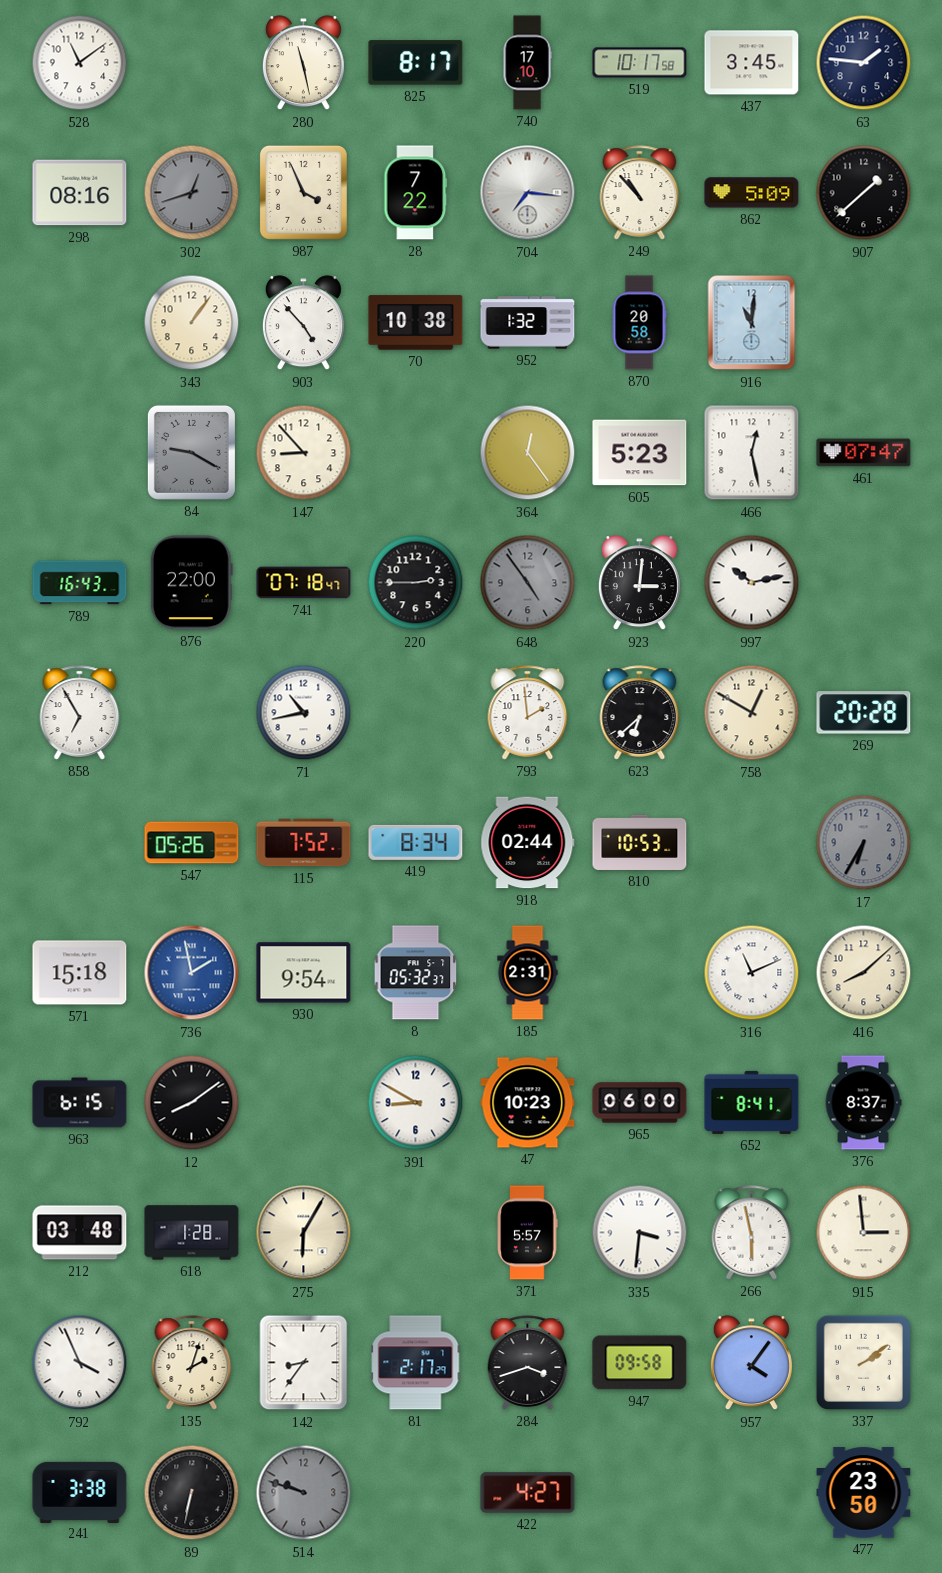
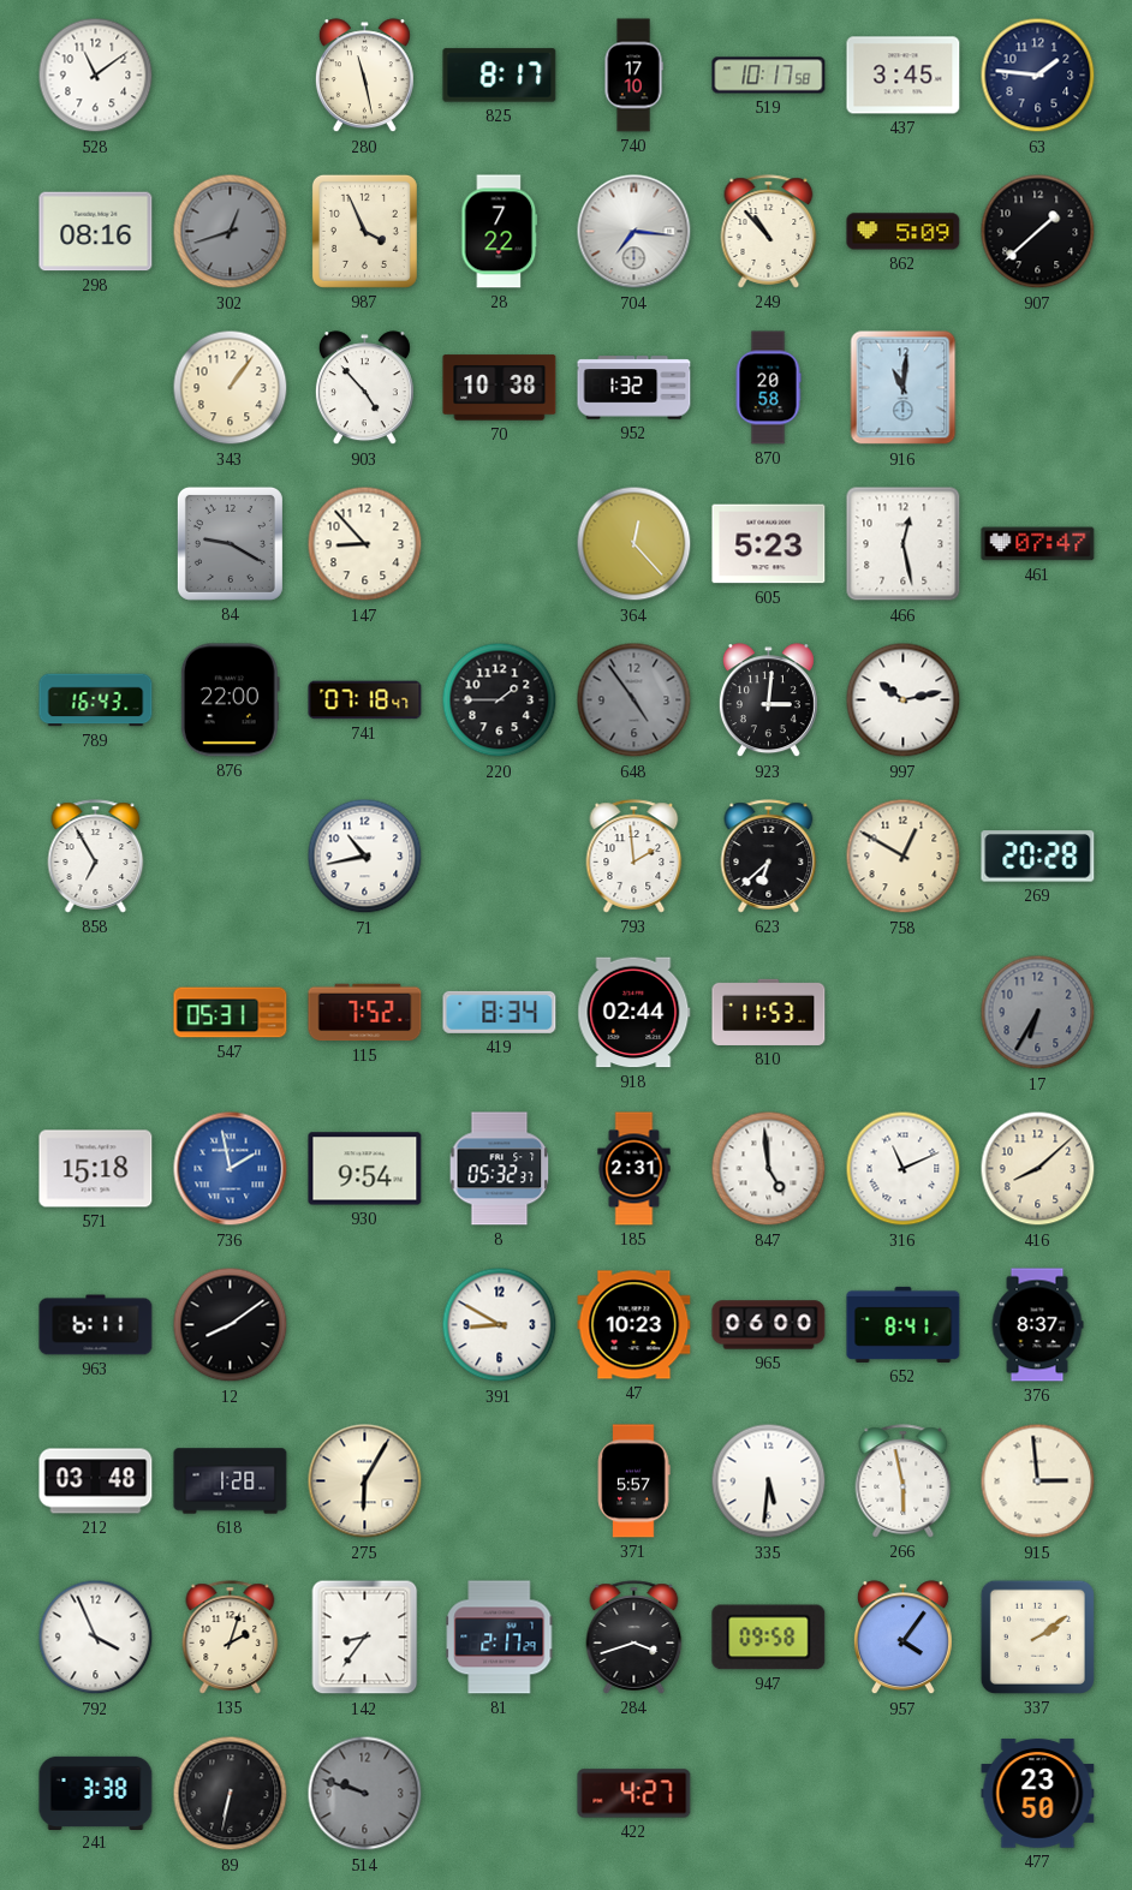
364: 12:24 -> 12:23 (634, 544)
220: 2:45 -> 1:45 (500, 700)
547: 05:26 -> 05:31 (231, 1013)
810: 10:53 -> 11:53 (769, 1012)
847: none -> 4:59 (769, 1169)
963: 6:15 -> 6:11 (96, 1325)
335: 3:31 -> 5:31 (769, 1481)
